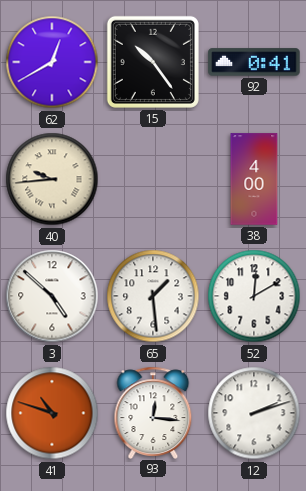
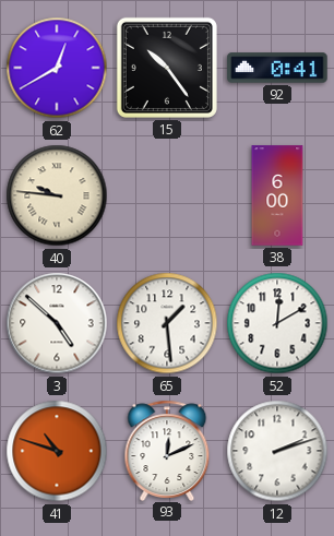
40: 9:44 -> 9:46 (57, 195)
38: 4:00 -> 6:00 (277, 195)
93: 12:16 -> 12:11 (167, 450)
